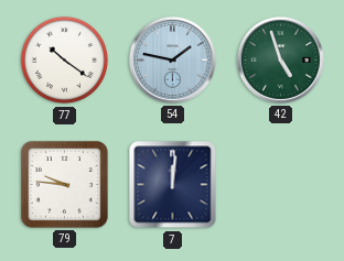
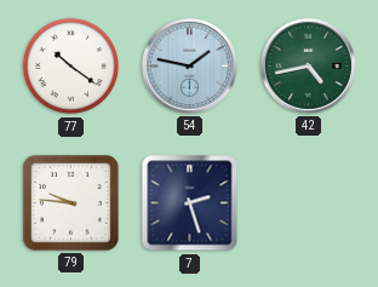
42: 4:57 -> 4:43 (308, 65)
7: 12:01 -> 2:27 (190, 203)
